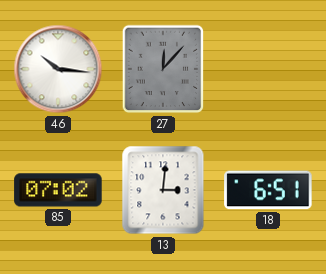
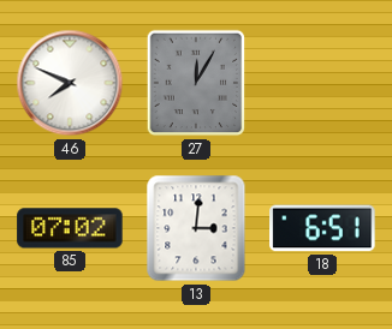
46: 10:16 -> 7:49 (70, 83)
27: 12:07 -> 12:05 (196, 83)
